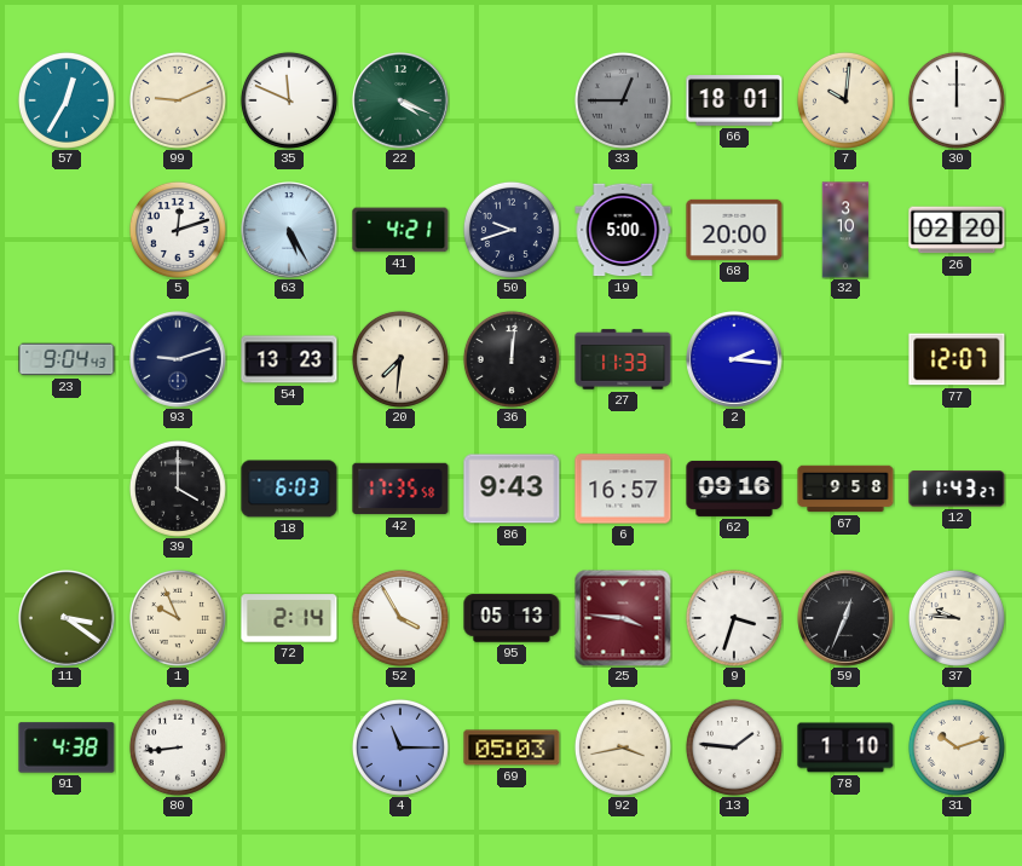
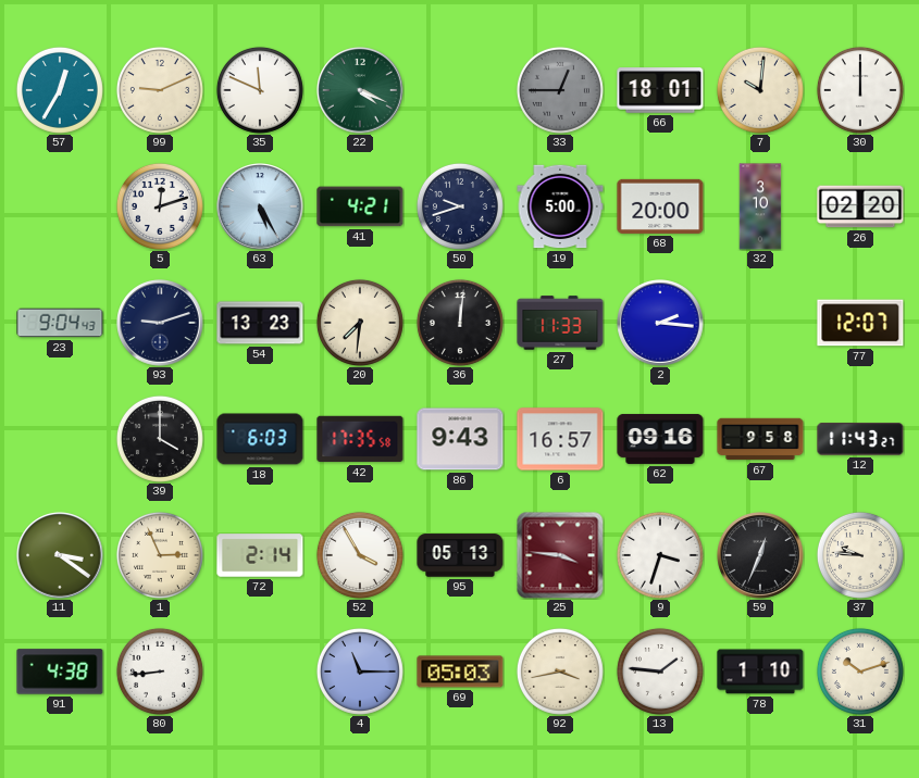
1: 9:56 -> 2:56 (160, 555)
